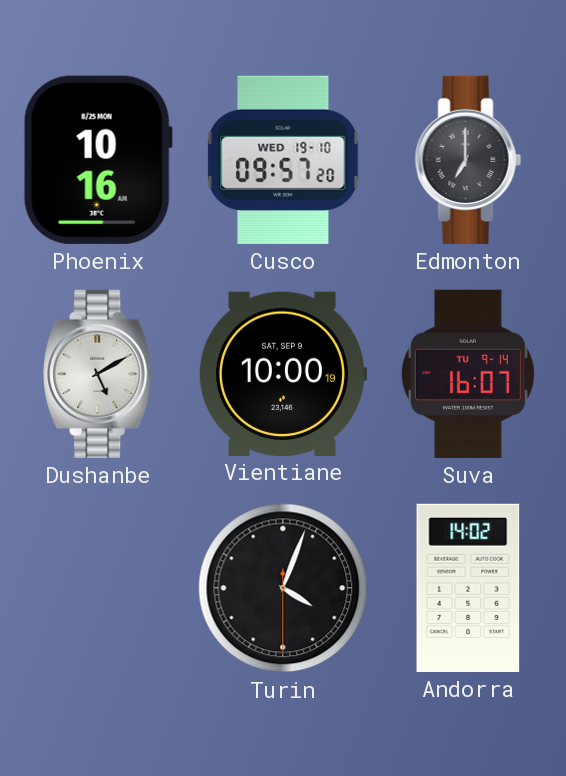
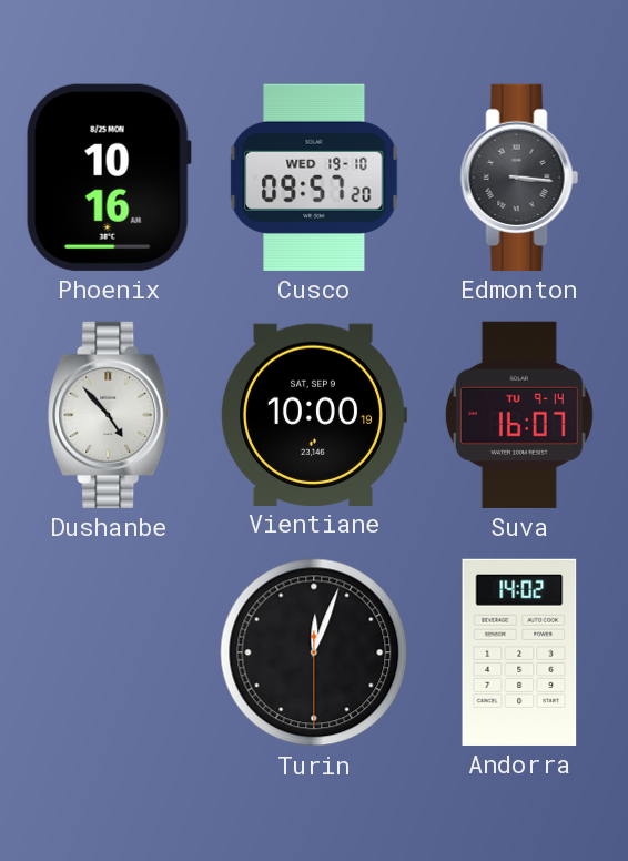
Edmonton: 7:00 -> 3:16 (519, 178)
Dushanbe: 5:10 -> 4:53 (110, 415)
Turin: 4:03 -> 12:03 (314, 652)
